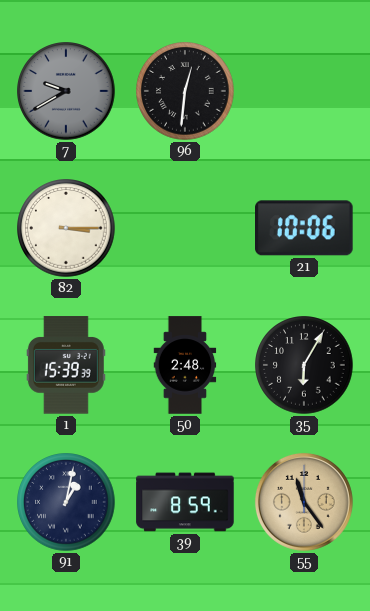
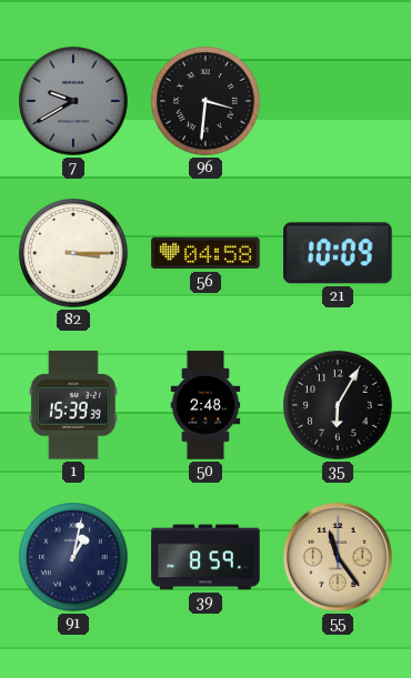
96: 12:31 -> 3:31 (205, 101)
56: none -> 04:58 (205, 253)
21: 10:06 -> 10:09 (339, 253)
